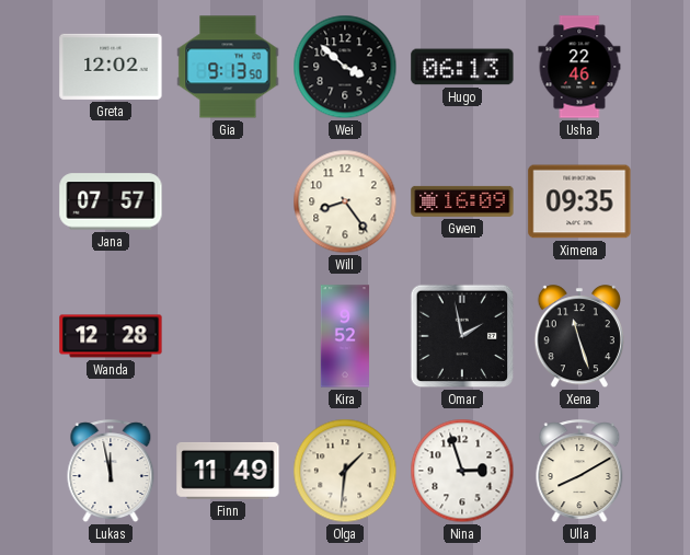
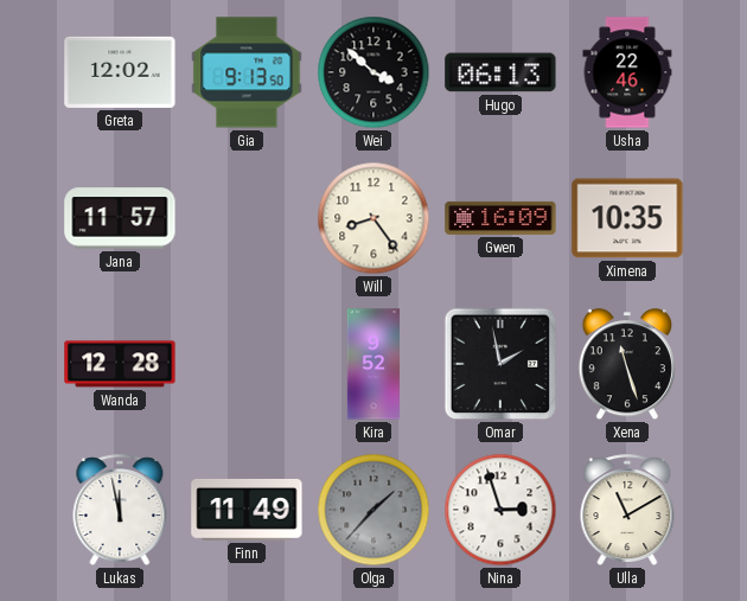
Jana: 07:57 -> 11:57 (120, 218)
Ximena: 09:35 -> 10:35 (627, 218)
Olga: 1:31 -> 1:37 (373, 510)
Olga dial: cream -> grey (373, 510)
Ulla: 8:10 -> 11:10 (627, 511)
